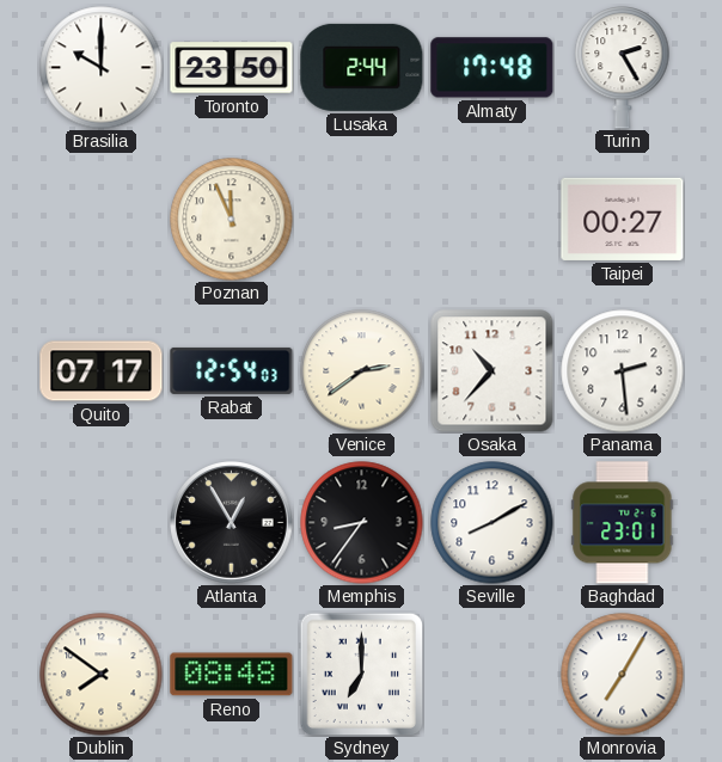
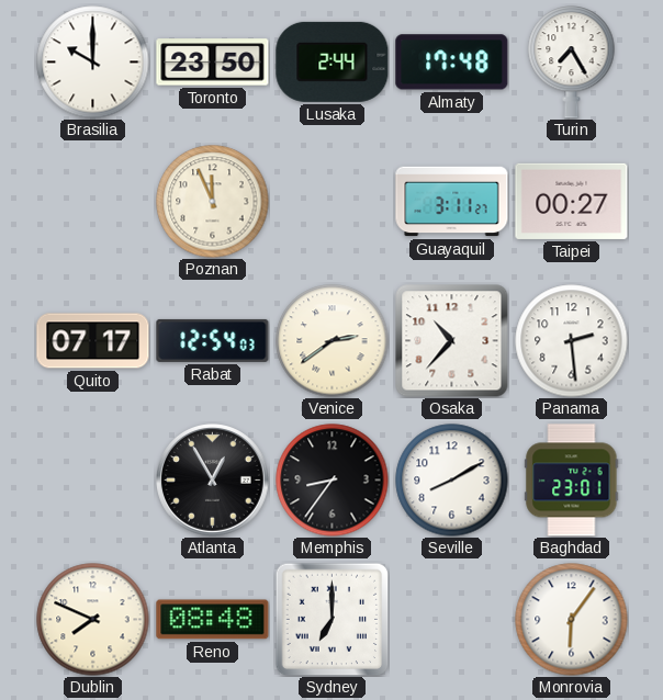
Turin: 2:25 -> 7:25 (572, 63)
Guayaquil: none -> 3:11 (452, 202)
Dublin: 7:51 -> 7:49 (93, 620)
Monrovia: 7:05 -> 6:06 (572, 620)
